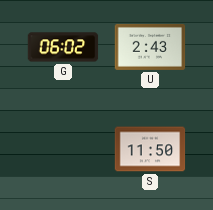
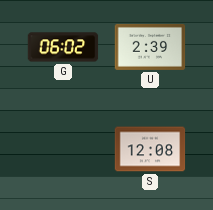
U: 2:43 -> 2:39 (150, 47)
S: 11:50 -> 12:08 (150, 149)
